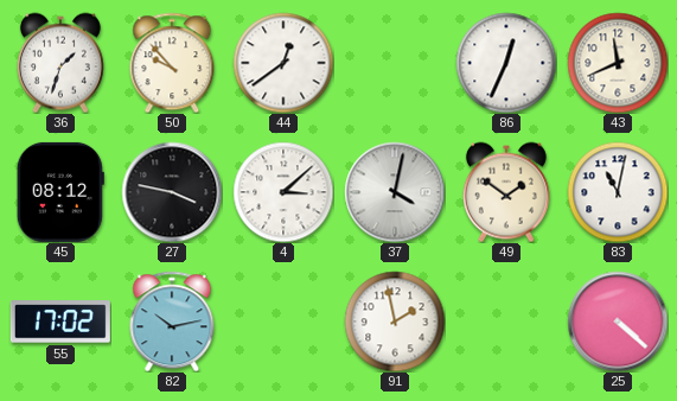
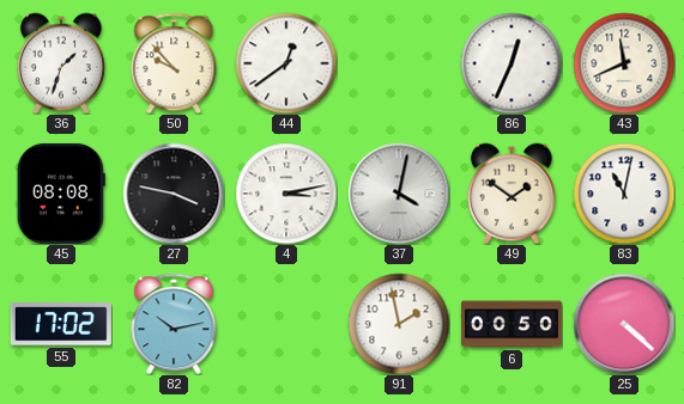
45: 08:12 -> 08:08 (61, 194)
4: 3:08 -> 3:13 (286, 194)
6: none -> 00:50 (512, 324)
